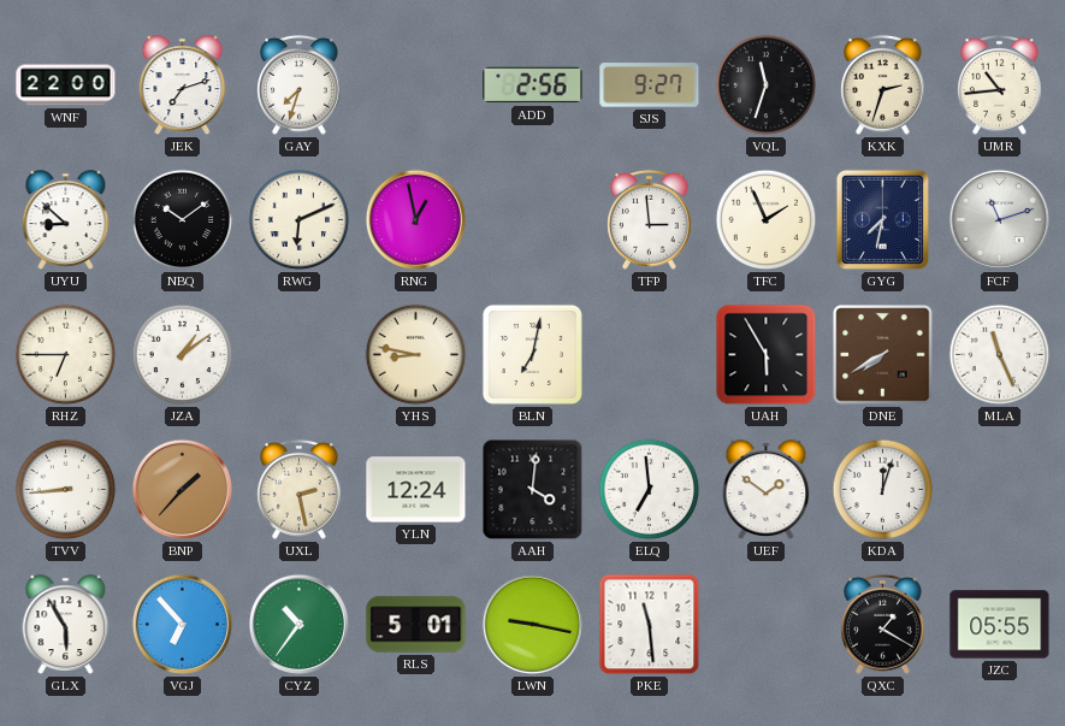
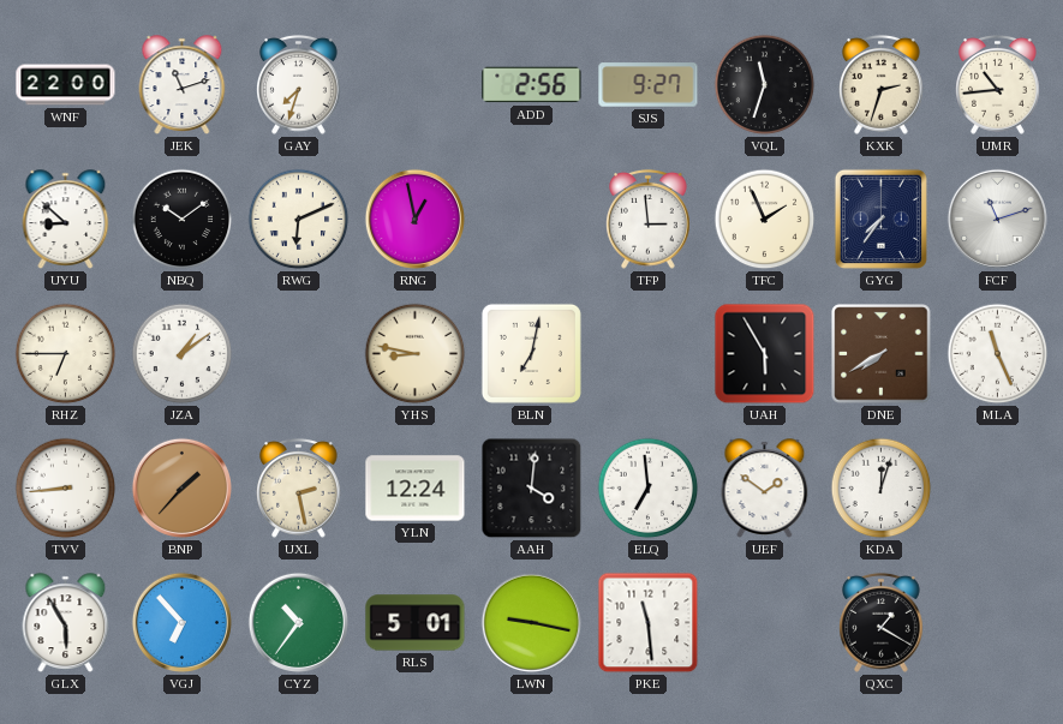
JEK: 7:12 -> 11:12 (183, 85)
GYG: 7:32 -> 7:36 (880, 219)
JZC: 05:55 -> none (1000, 625)
